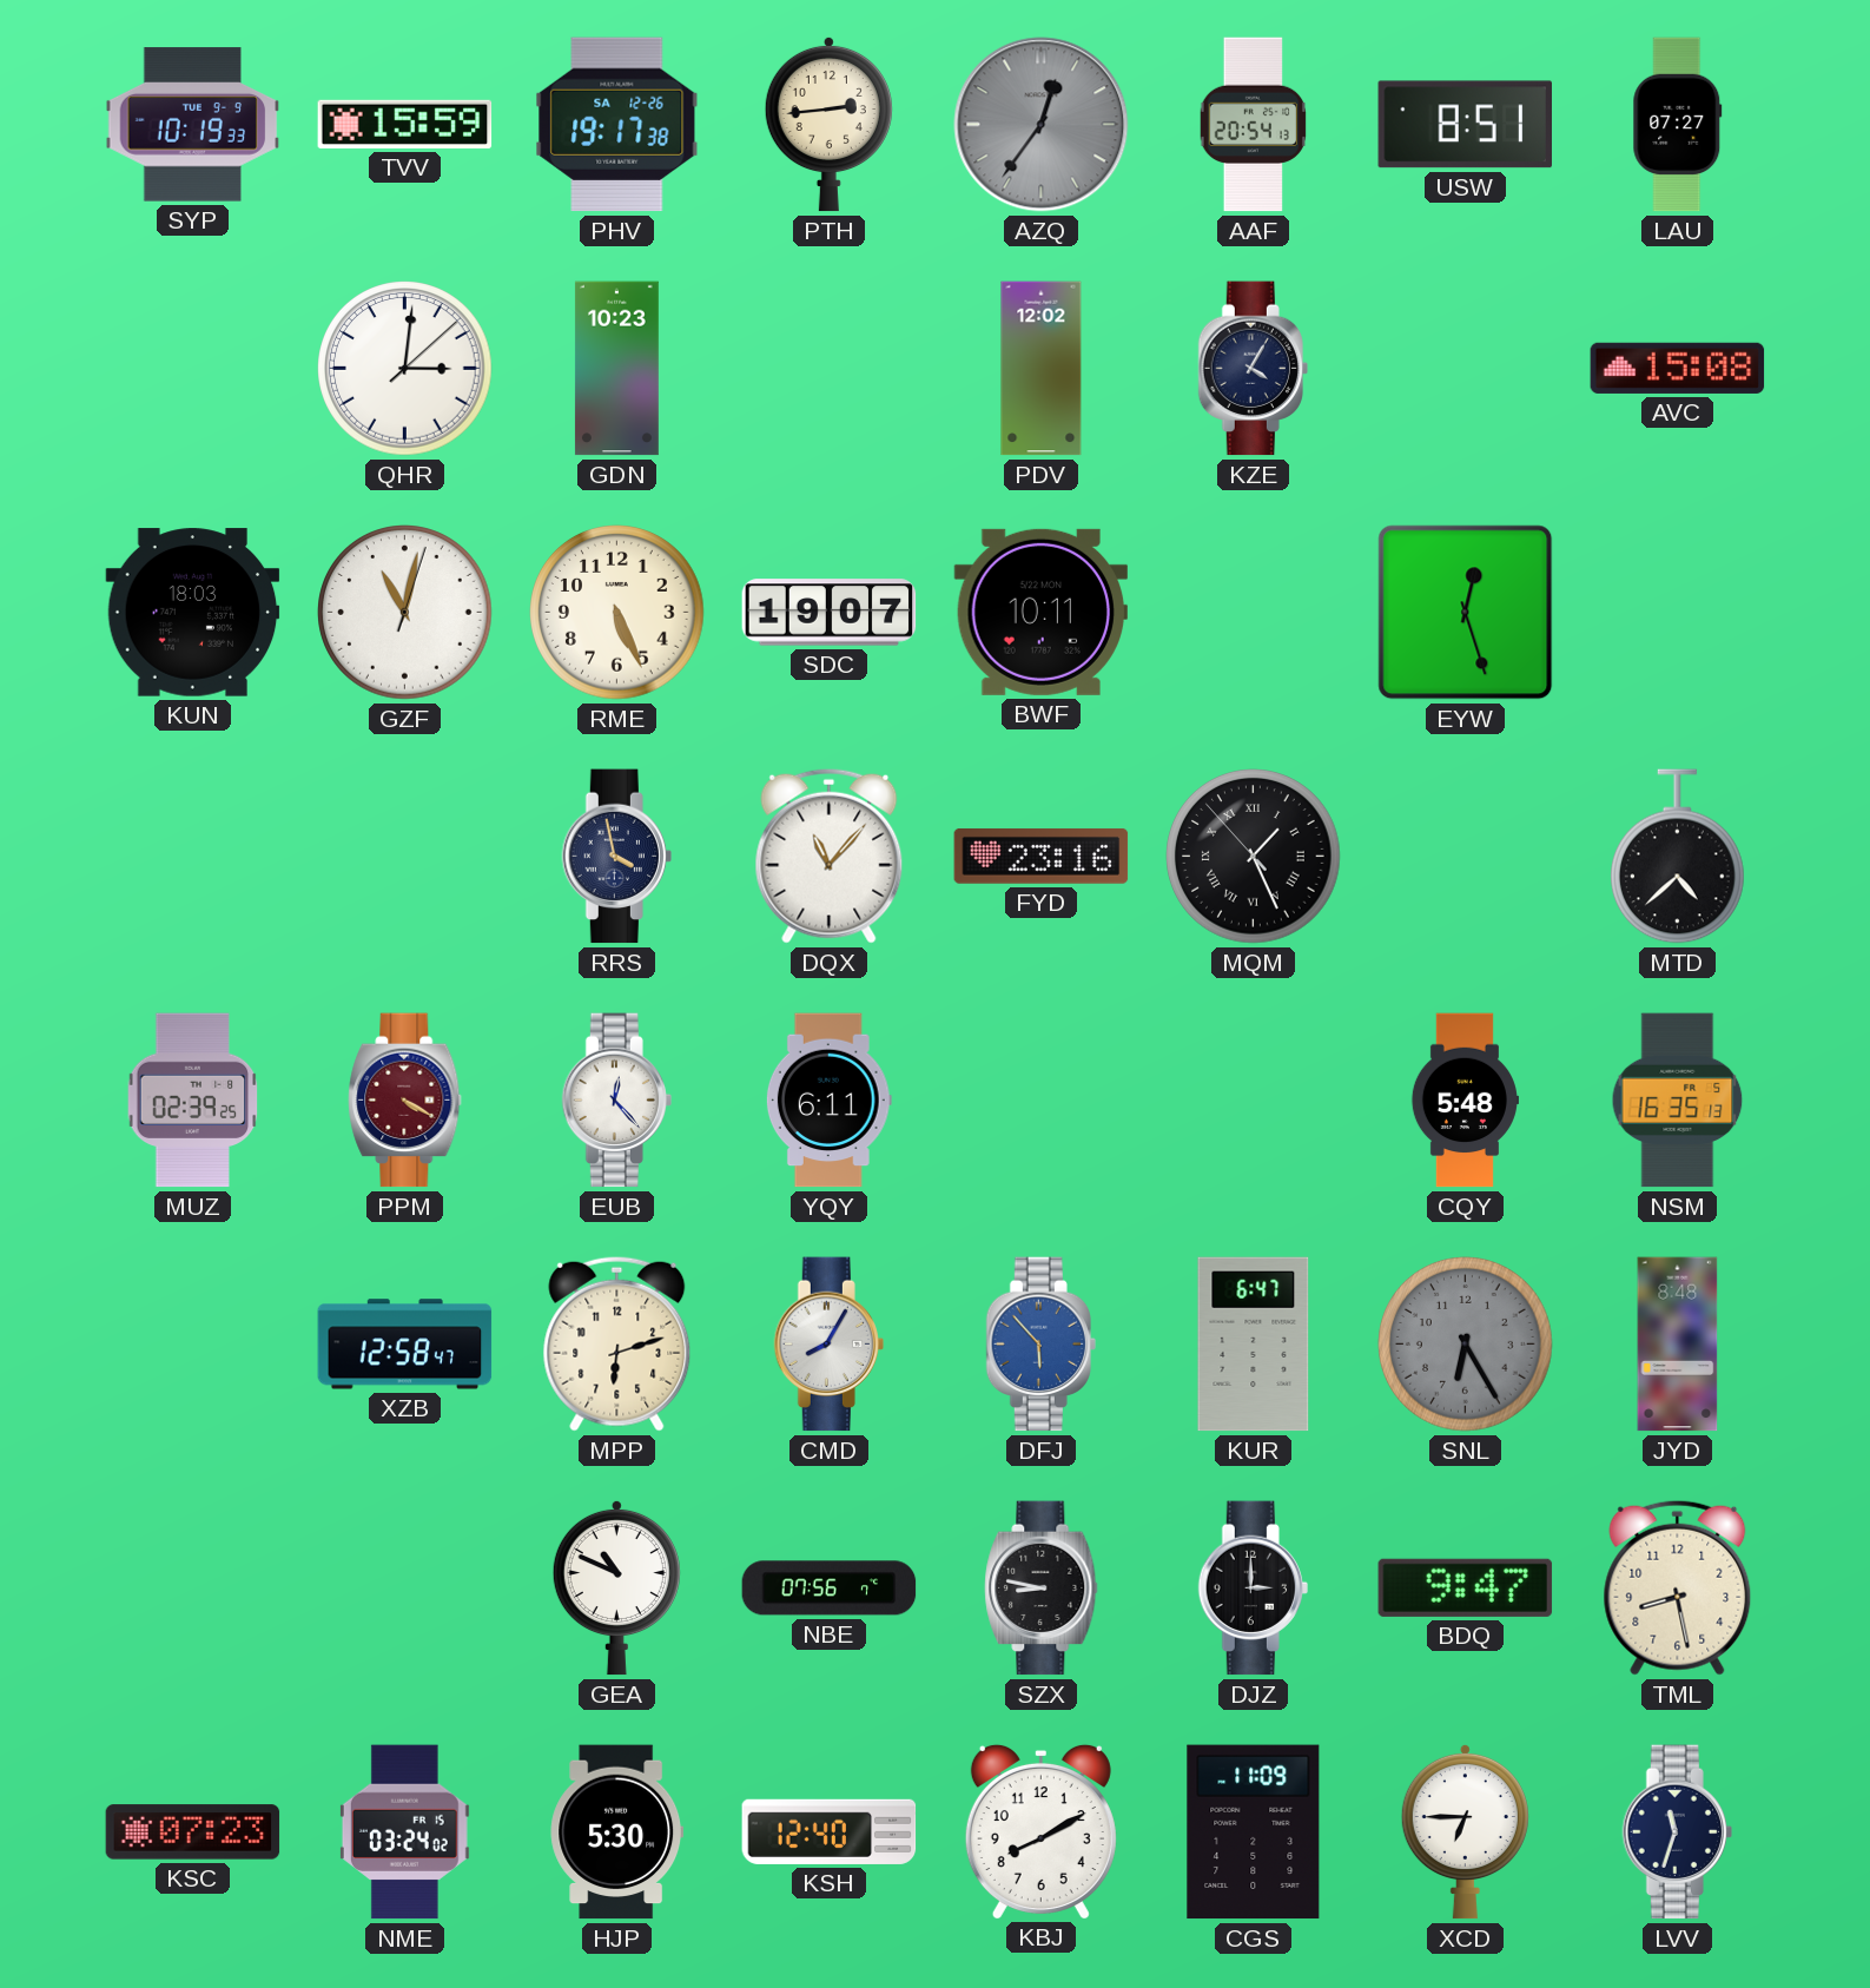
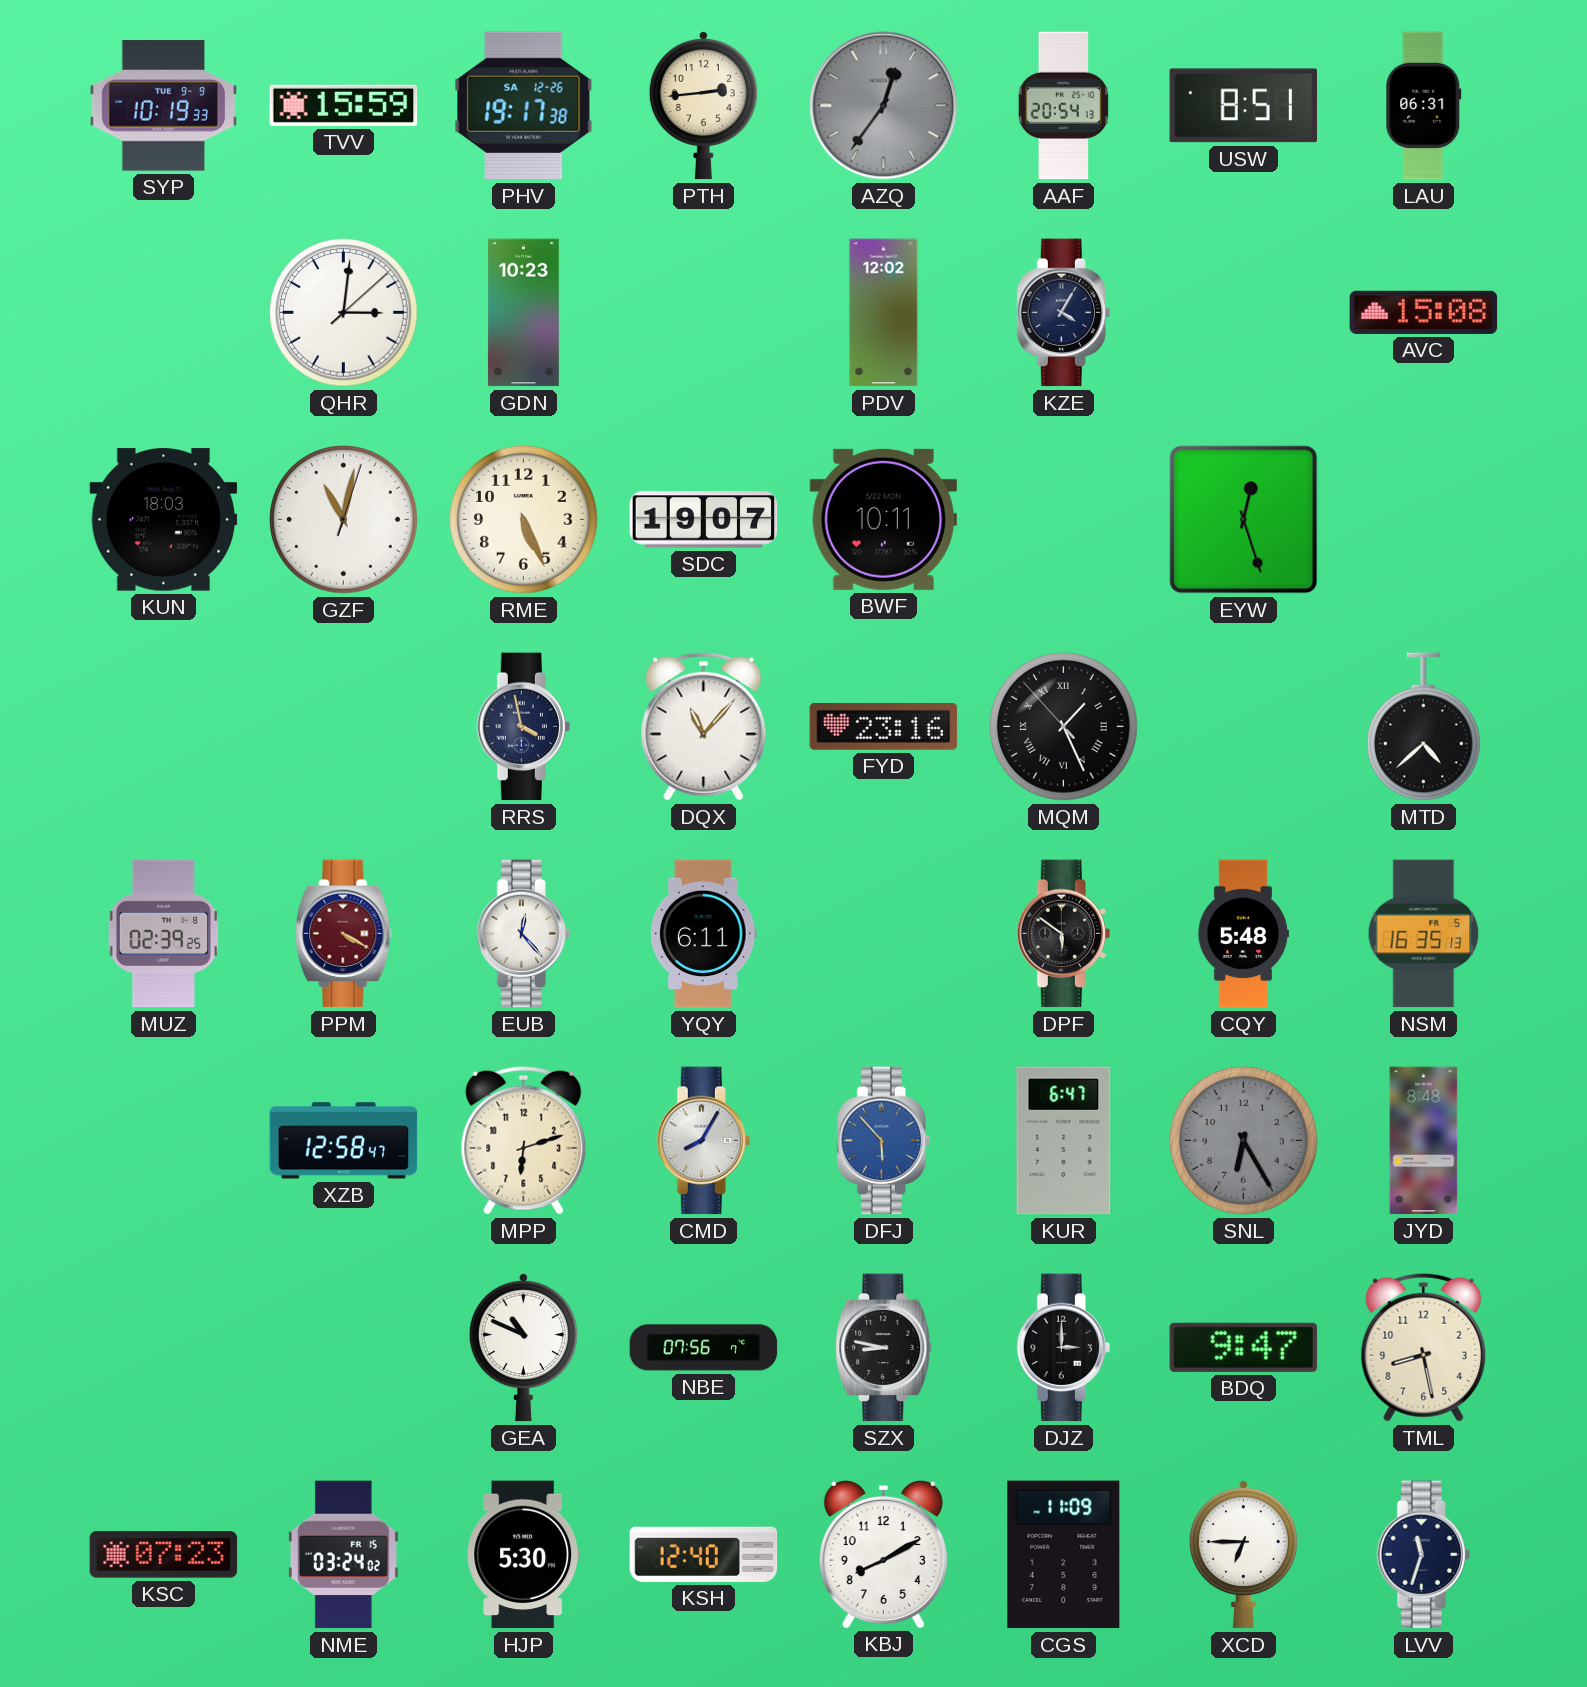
LAU: 07:27 -> 06:31 (1424, 106)
DPF: none -> 5:51 (1063, 934)
